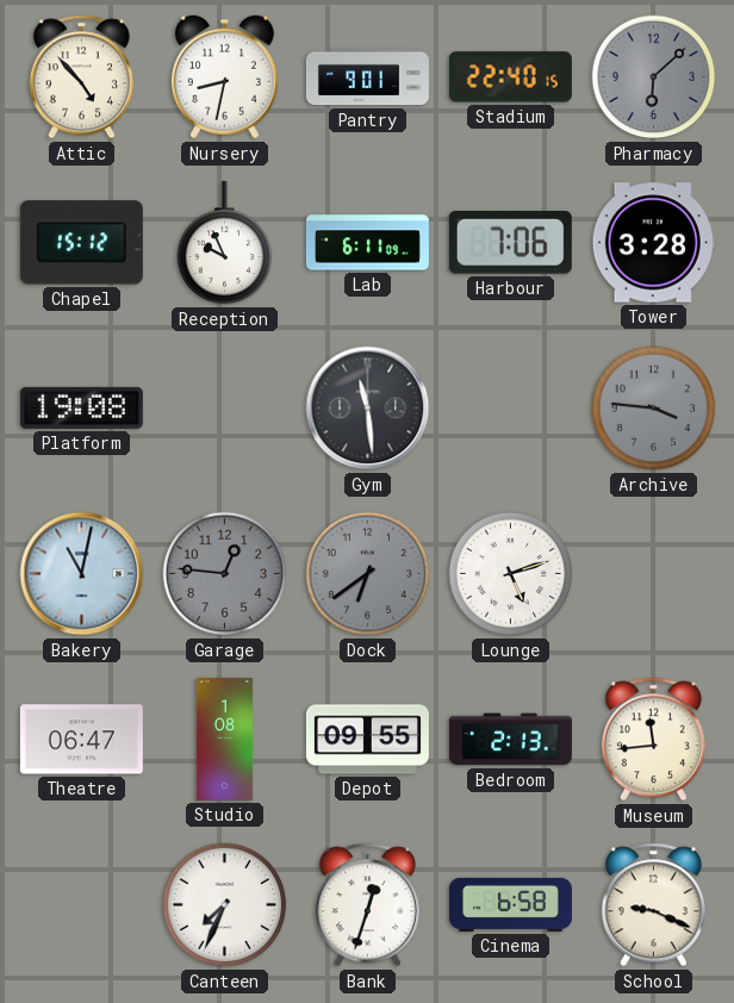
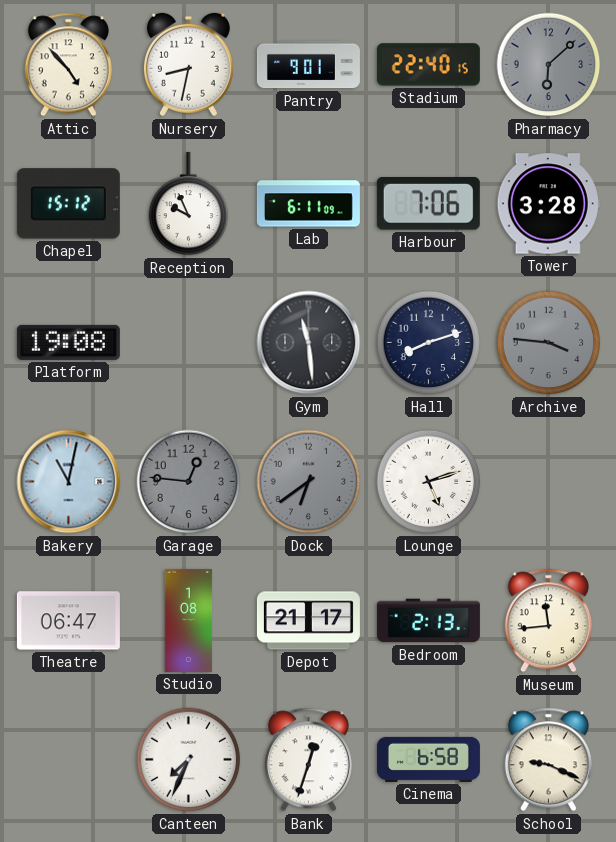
Hall: none -> 8:12 (429, 343)
Depot: 09:55 -> 21:17 (308, 621)
